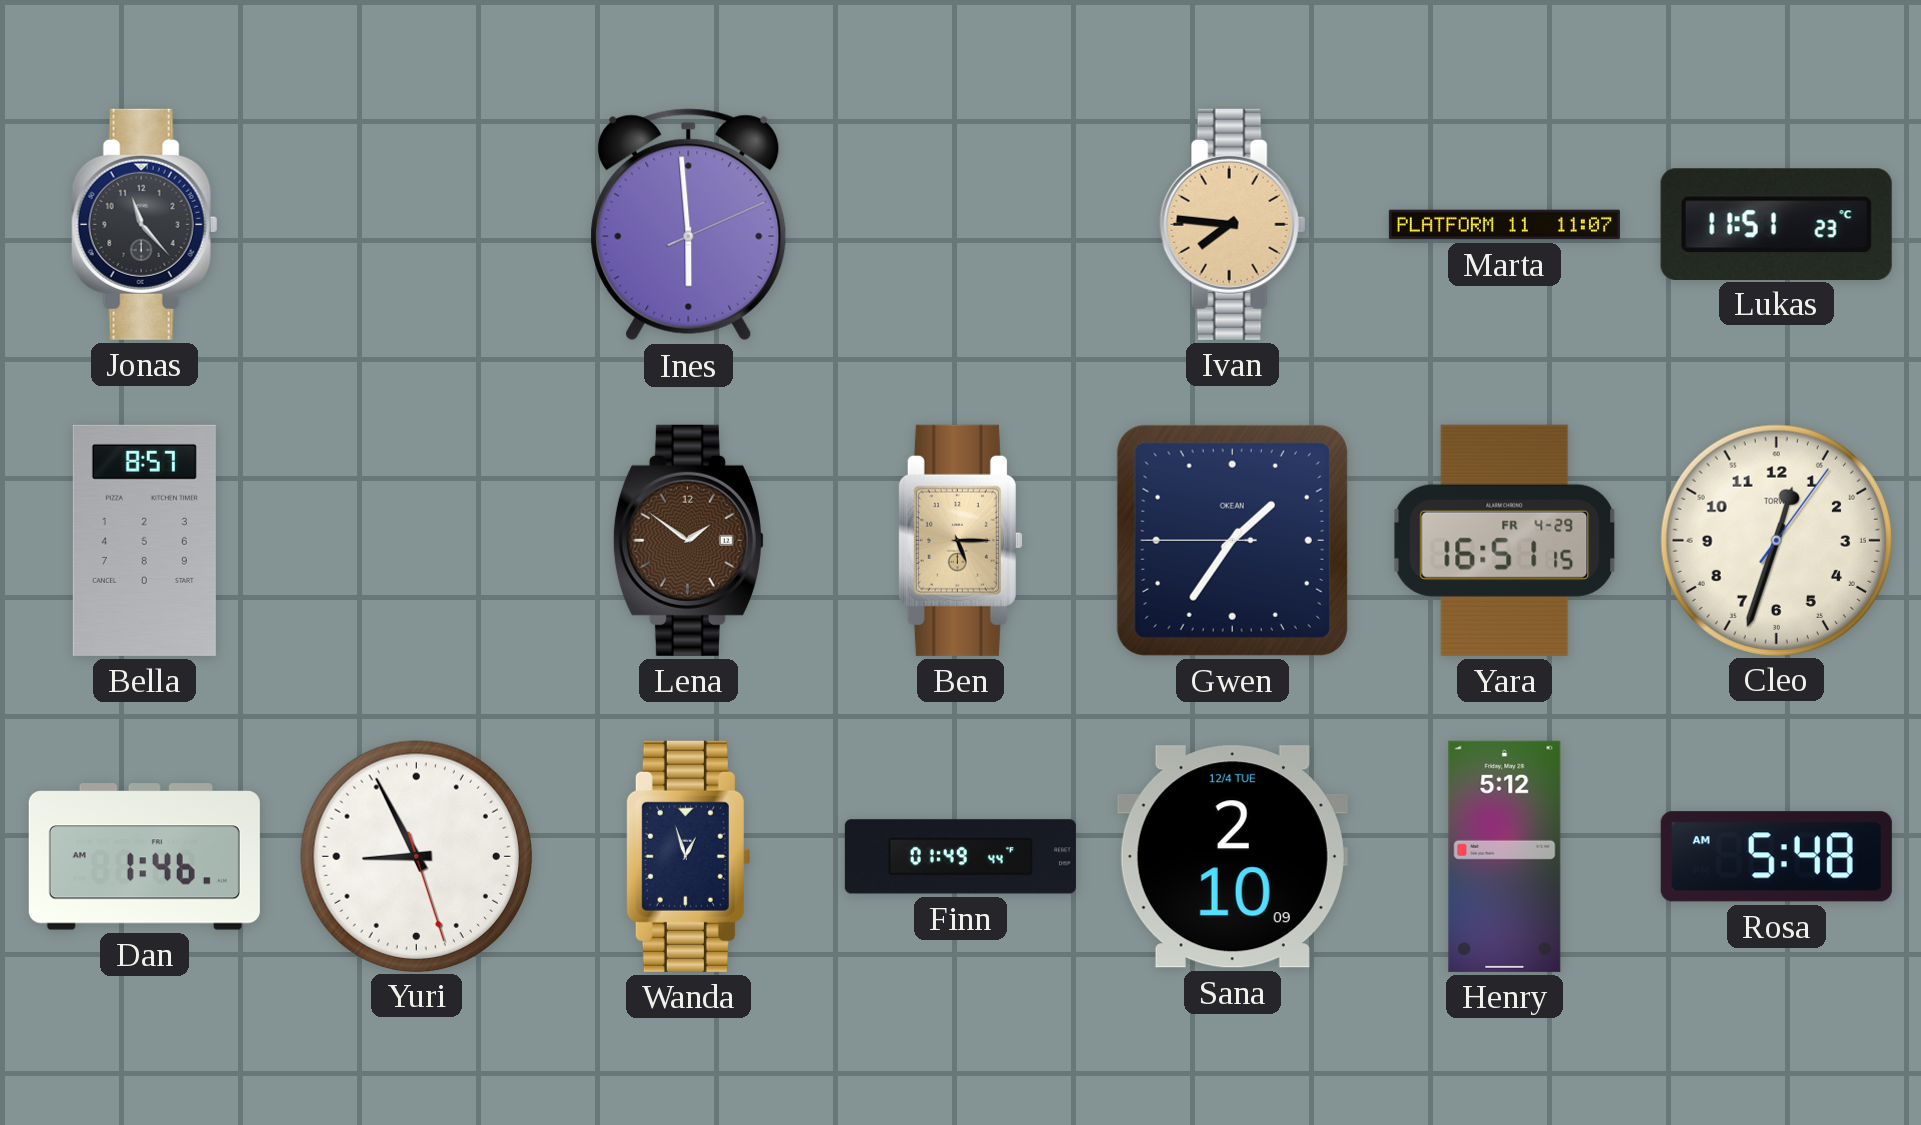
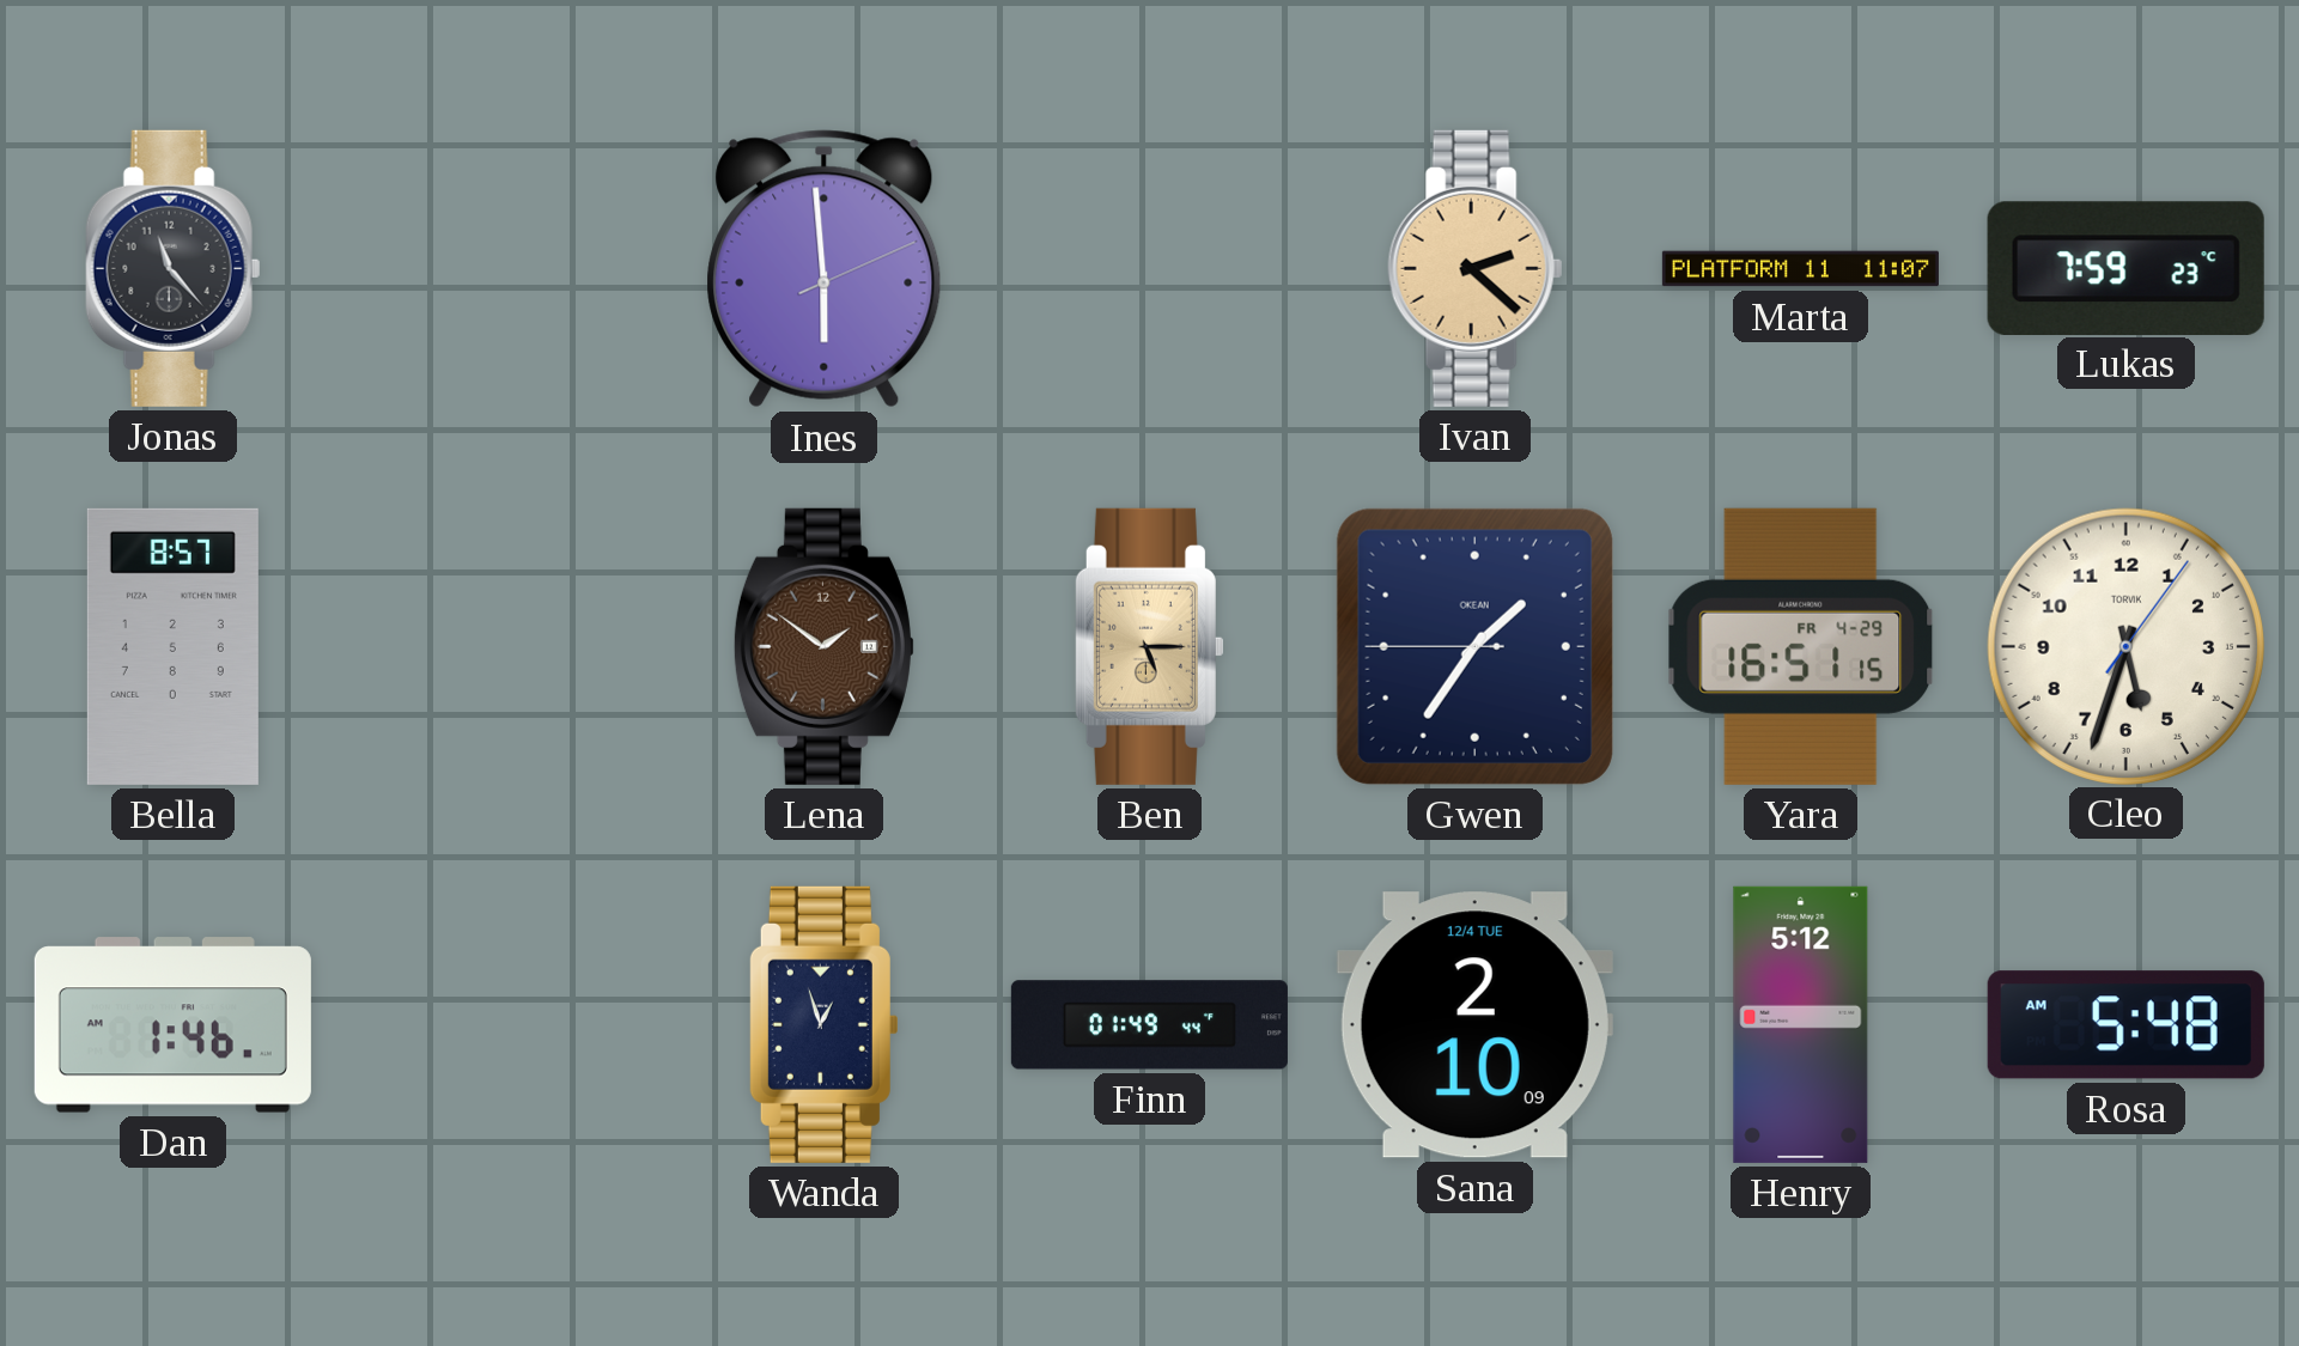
Ivan: 7:46 -> 2:22 (1476, 268)
Lukas: 11:51 -> 7:59 (2125, 268)
Cleo: 12:33 -> 5:33 (2125, 646)
Yuri: 8:55 -> none (416, 856)
